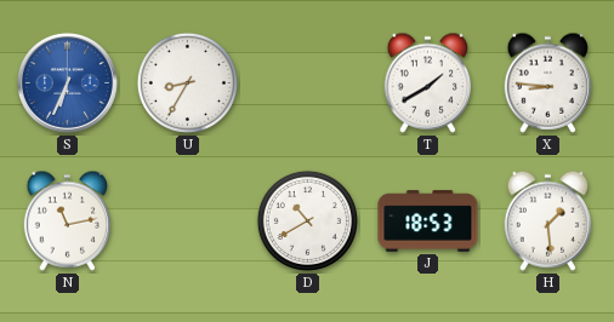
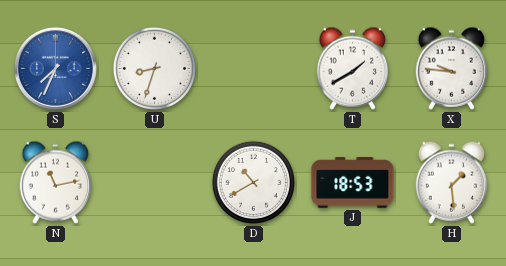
S: 6:34 -> 7:34 (55, 68)
U: 8:35 -> 8:33 (154, 68)
X: 8:46 -> 9:46 (452, 68)
